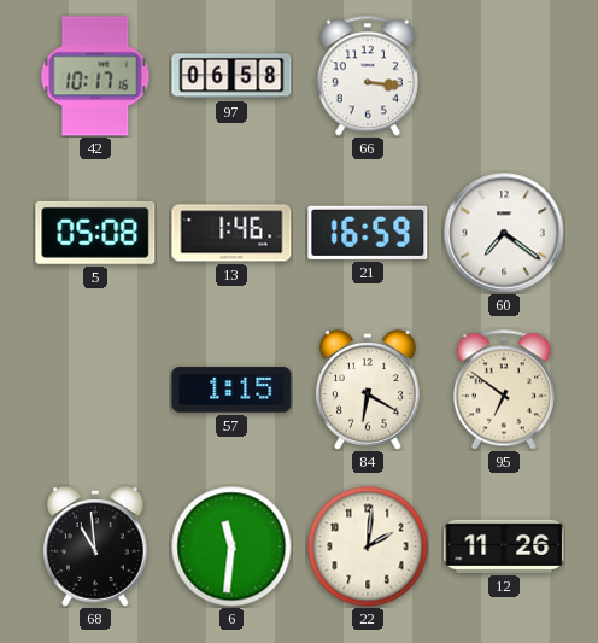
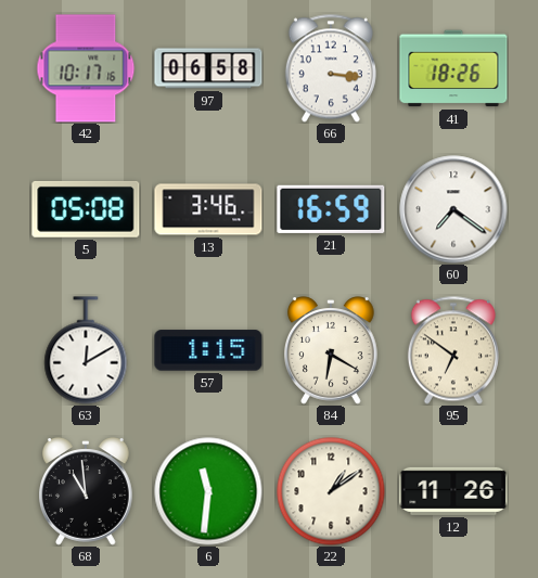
41: none -> 18:26 (453, 68)
13: 1:46 -> 3:46 (208, 209)
63: none -> 12:10 (86, 350)
22: 2:01 -> 1:09 (331, 491)
